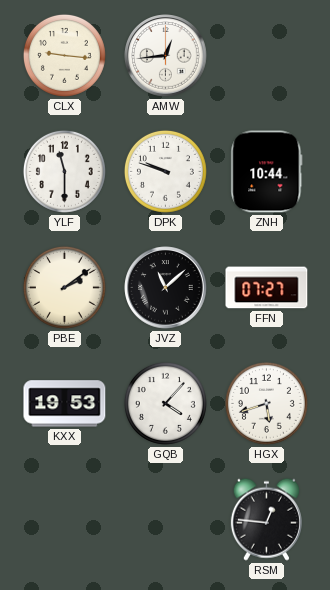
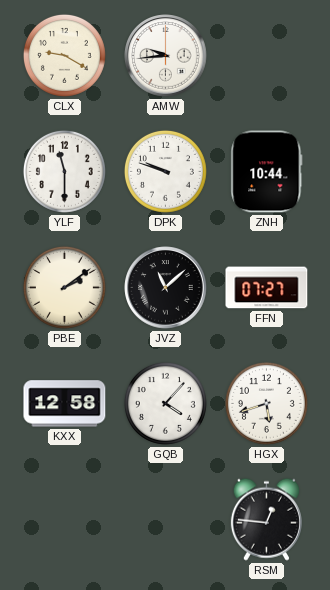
CLX: 9:16 -> 9:20 (64, 55)
AMW: 12:44 -> 9:44 (166, 56)
KXX: 19:53 -> 12:58 (65, 404)
